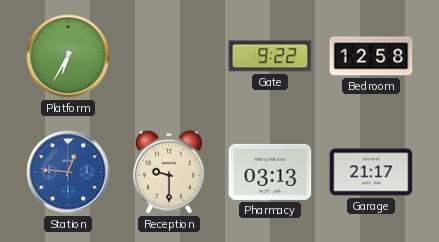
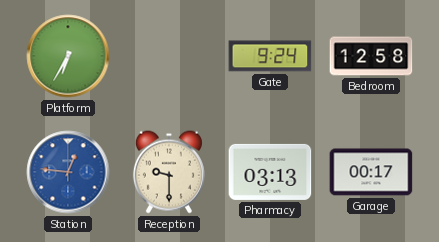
Gate: 9:22 -> 9:24 (270, 56)
Garage: 21:17 -> 00:17 (371, 172)
